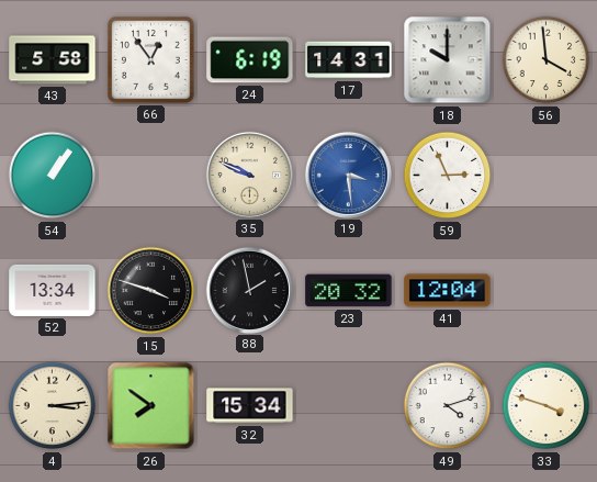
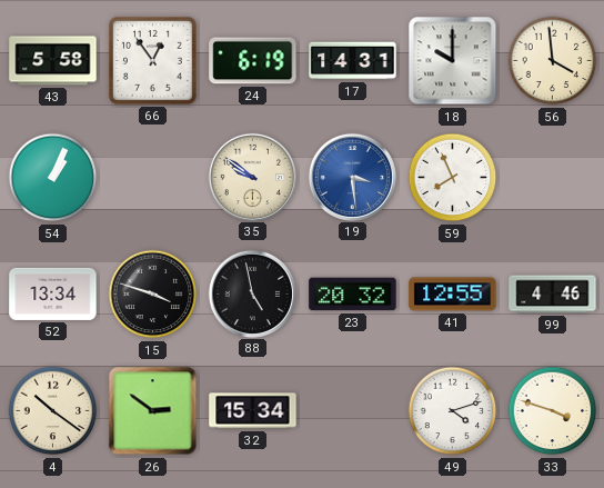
54: 1:06 -> 1:04 (53, 178)
35: 9:49 -> 9:51 (252, 177)
59: 2:56 -> 7:56 (453, 178)
88: 1:58 -> 4:58 (252, 293)
41: 12:04 -> 12:55 (453, 295)
99: none -> 4:46 (553, 295)
4: 3:14 -> 10:21 (53, 411)
26: 7:51 -> 2:51 (153, 411)
